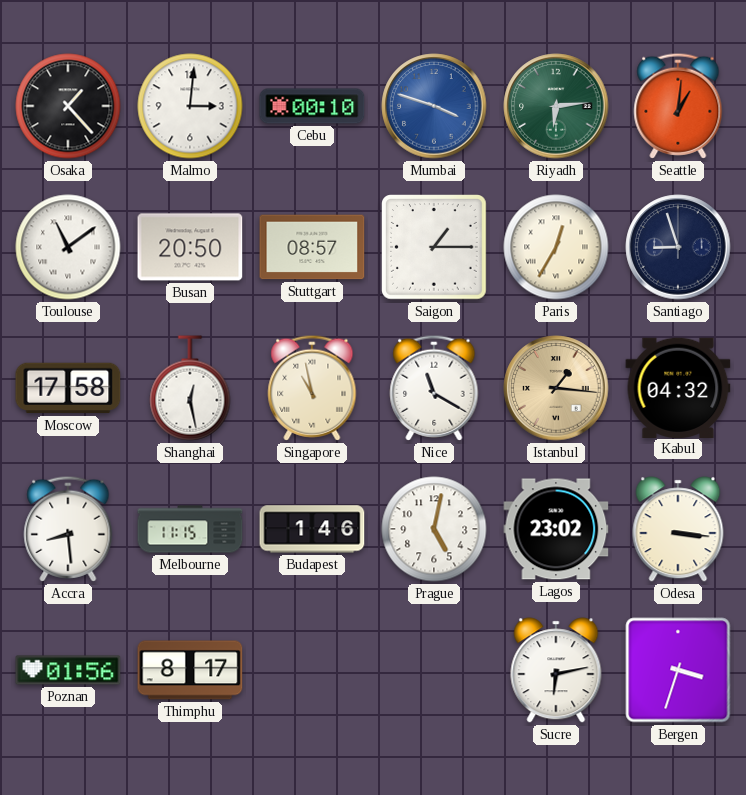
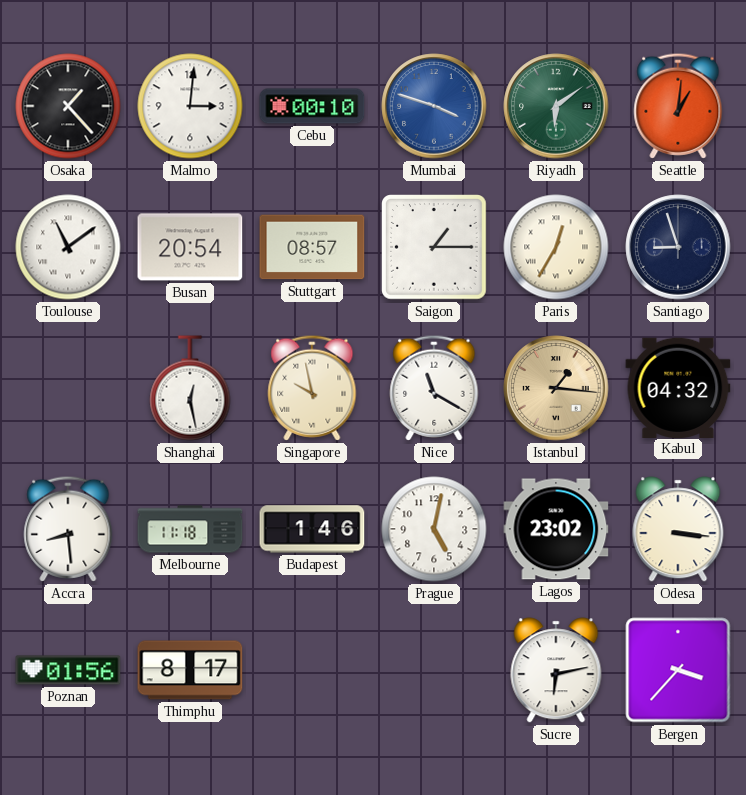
Riyadh: 6:14 -> 6:09 (556, 106)
Busan: 20:50 -> 20:54 (190, 247)
Moscow: 17:58 -> none (68, 388)
Singapore: 10:58 -> 9:58 (312, 388)
Melbourne: 11:15 -> 11:18 (190, 529)
Bergen: 3:33 -> 3:37 (678, 670)
